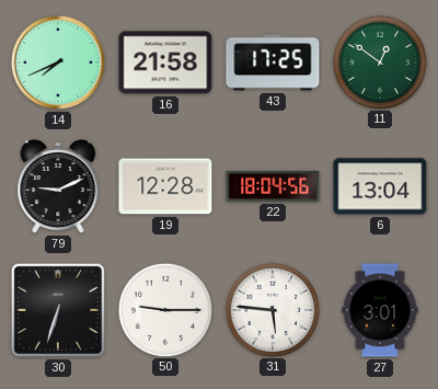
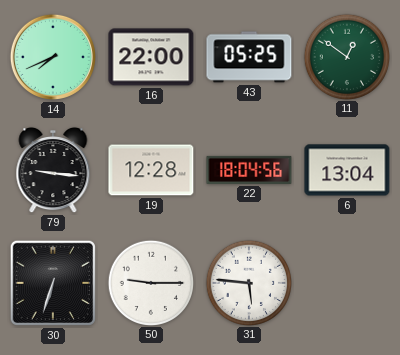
16: 21:58 -> 22:00 (151, 57)
43: 17:25 -> 05:25 (249, 57)
79: 9:11 -> 9:16 (53, 170)
27: 3:01 -> none (380, 310)
